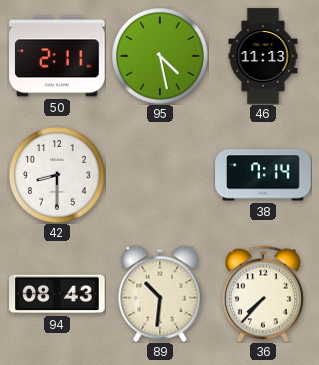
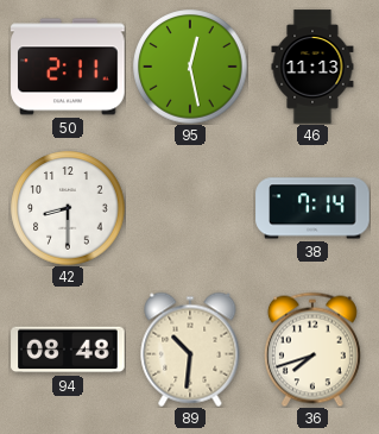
95: 4:28 -> 12:28 (190, 67)
94: 08:43 -> 08:48 (68, 350)
36: 7:37 -> 7:42 (312, 350)
